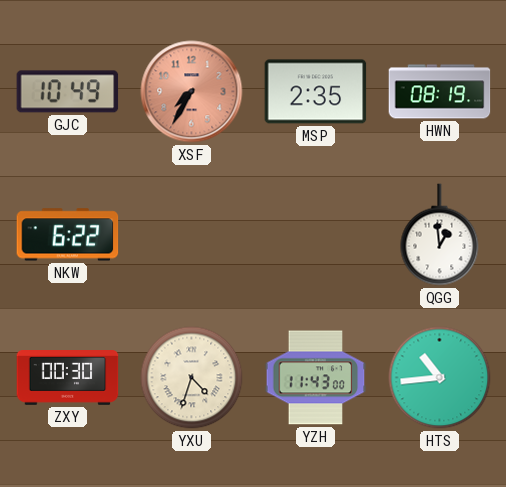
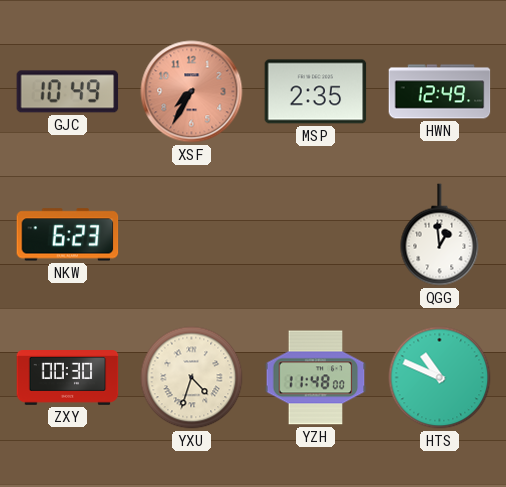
HWN: 08:19 -> 12:49 (440, 92)
NKW: 6:22 -> 6:23 (68, 235)
YZH: 11:43 -> 11:48 (316, 378)
HTS: 10:44 -> 10:49 (440, 378)
